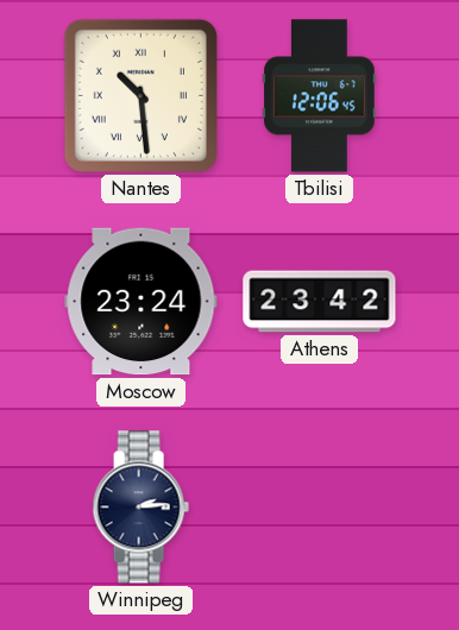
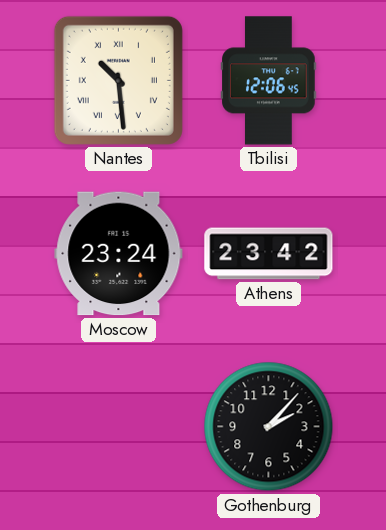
Winnipeg: 2:14 -> none (140, 508)
Gothenburg: none -> 2:07 (269, 427)
